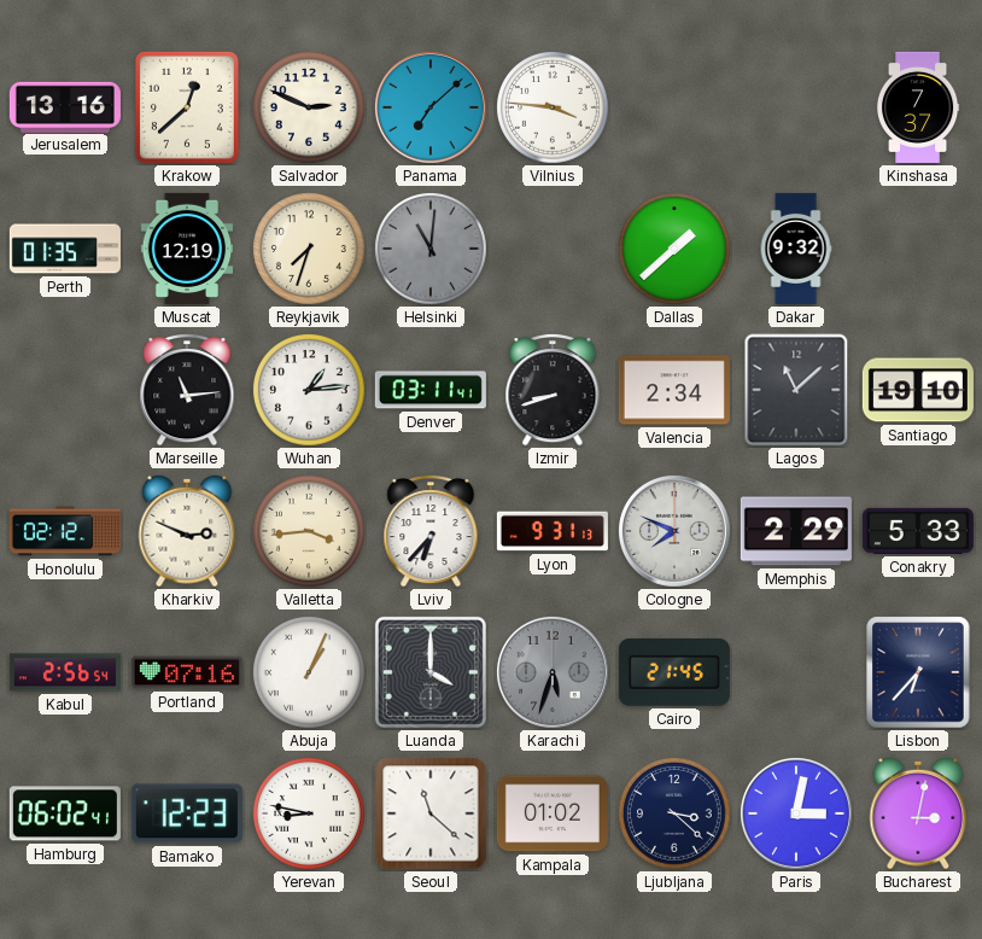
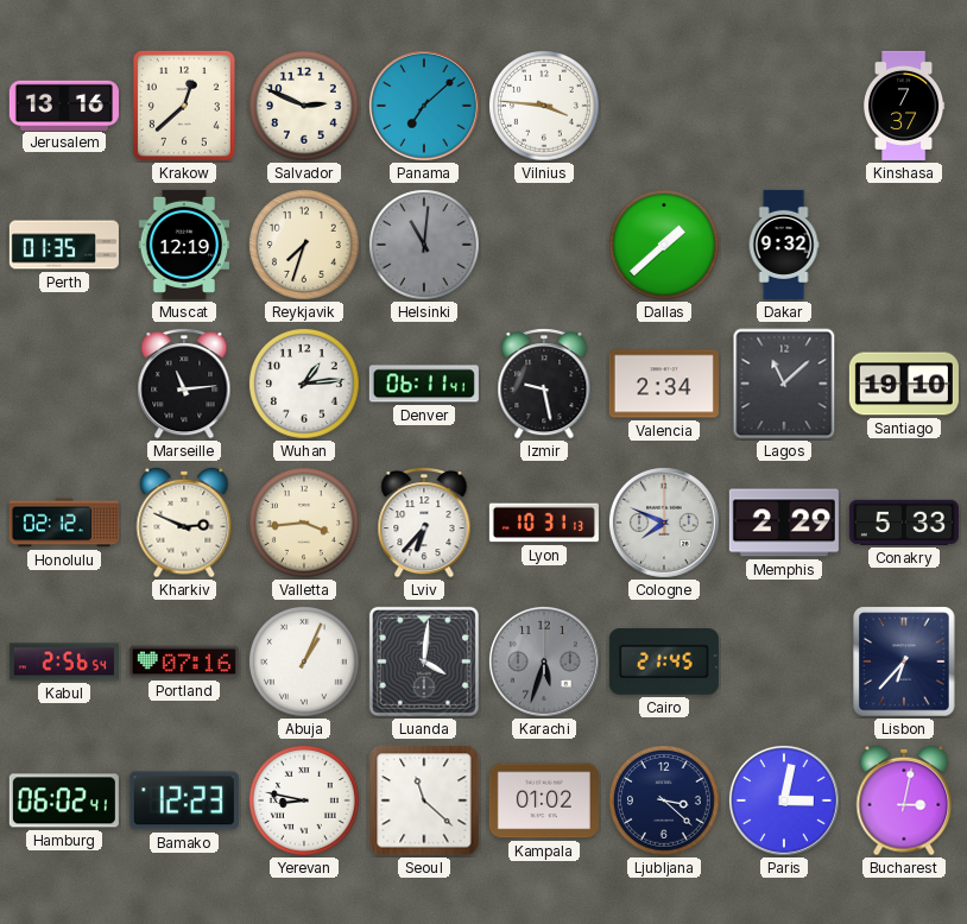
Denver: 03:11 -> 06:11 (424, 384)
Izmir: 8:42 -> 9:28 (544, 385)
Lyon: 9:31 -> 10:31 (544, 523)
Luanda: 4:00 -> 4:01 (424, 662)
